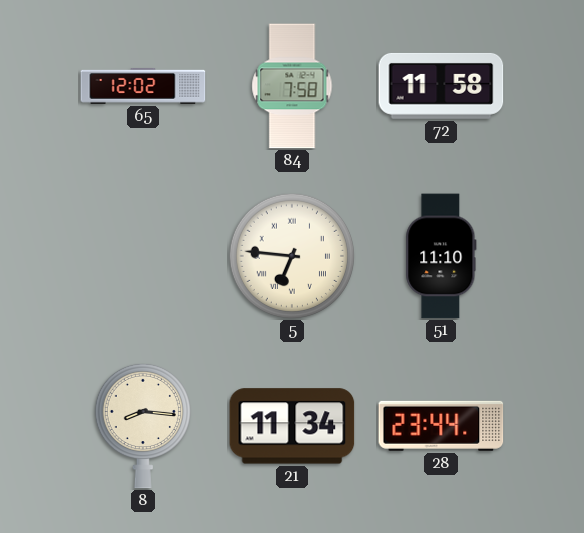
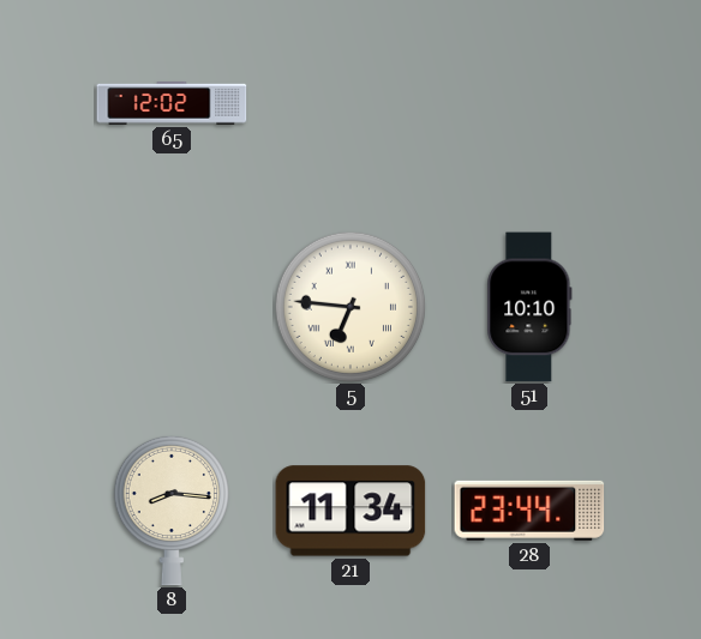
84: 7:58 -> none (292, 86)
72: 11:58 -> none (441, 86)
51: 11:10 -> 10:10 (529, 307)
